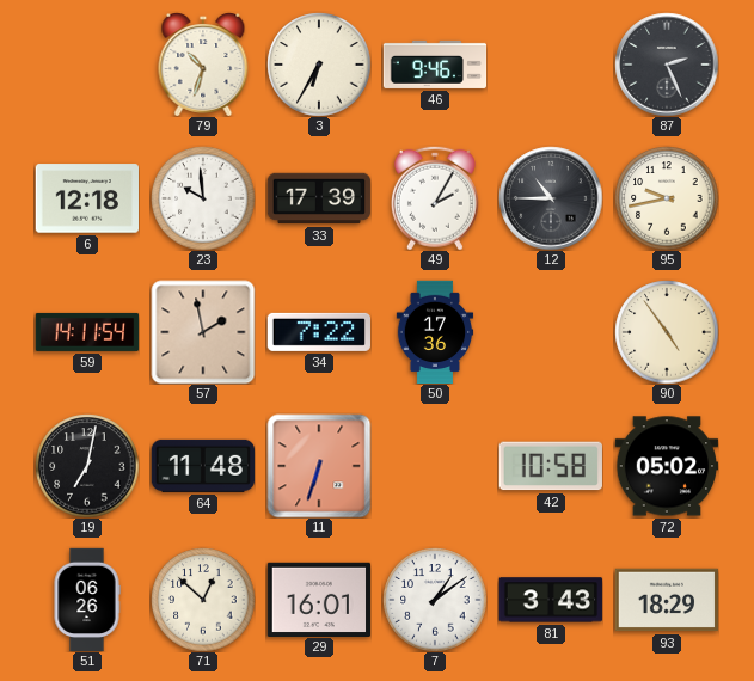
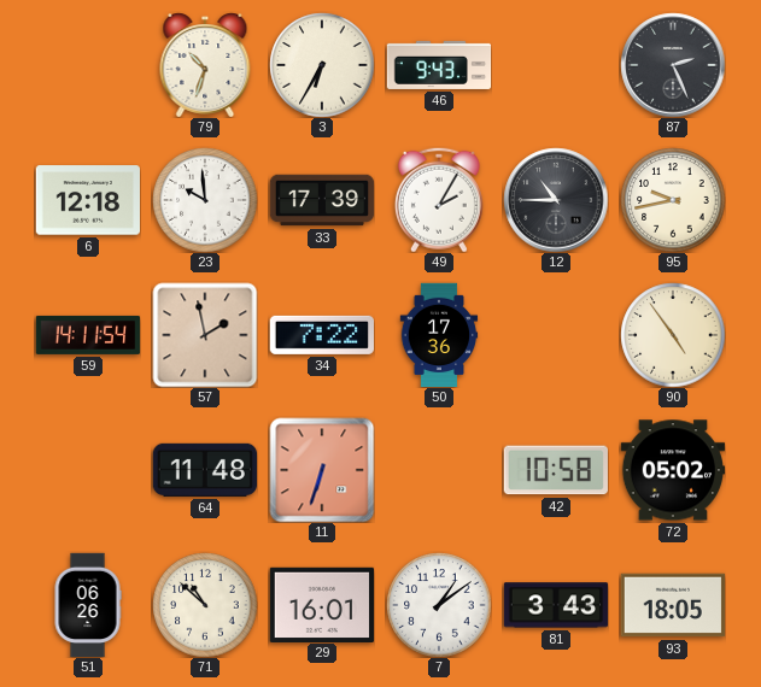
46: 9:46 -> 9:43 (439, 65)
19: 7:02 -> none (87, 466)
71: 12:52 -> 10:52 (205, 605)
93: 18:29 -> 18:05 (673, 605)
